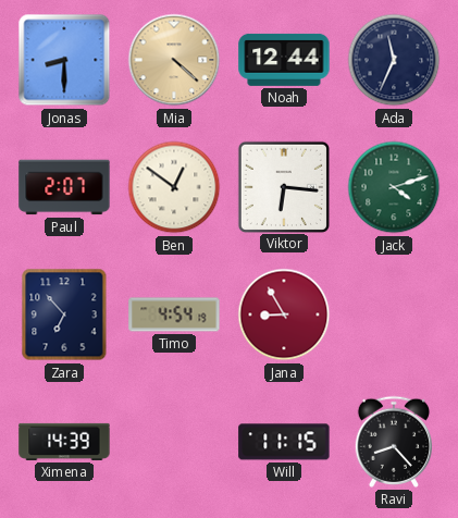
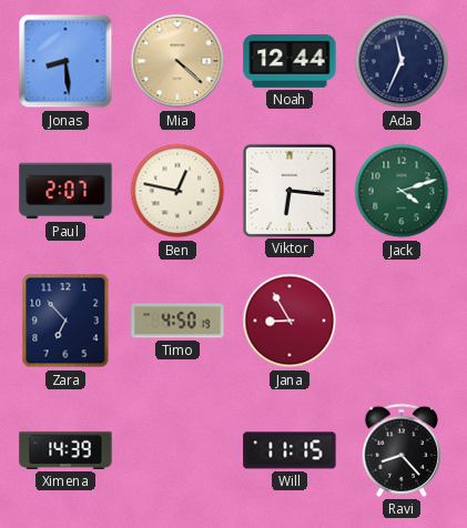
Jonas: 8:30 -> 8:29 (65, 61)
Ben: 12:51 -> 12:47 (177, 191)
Timo: 4:54 -> 4:50 (177, 321)
